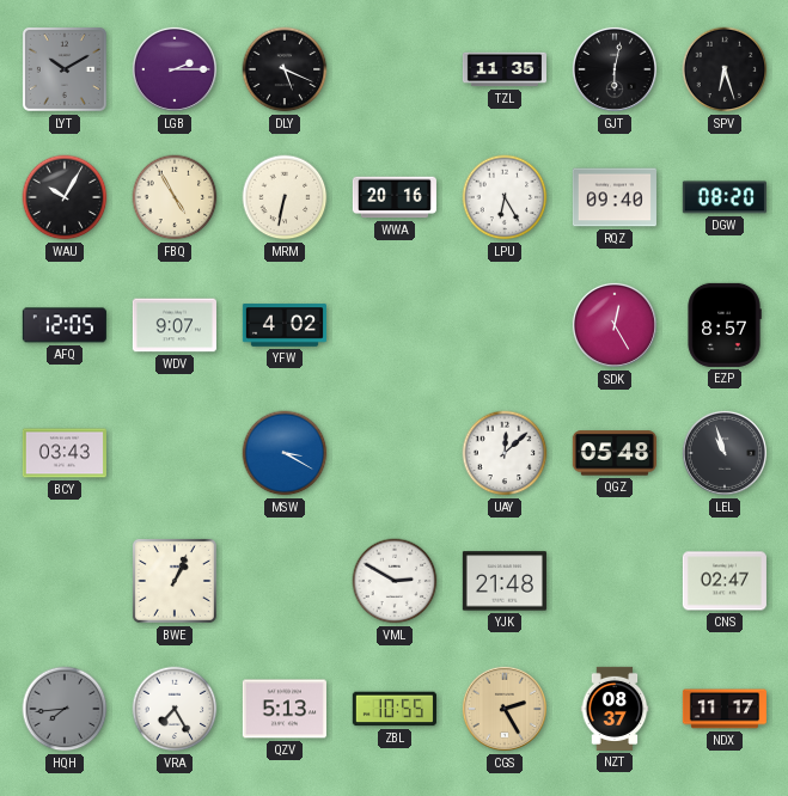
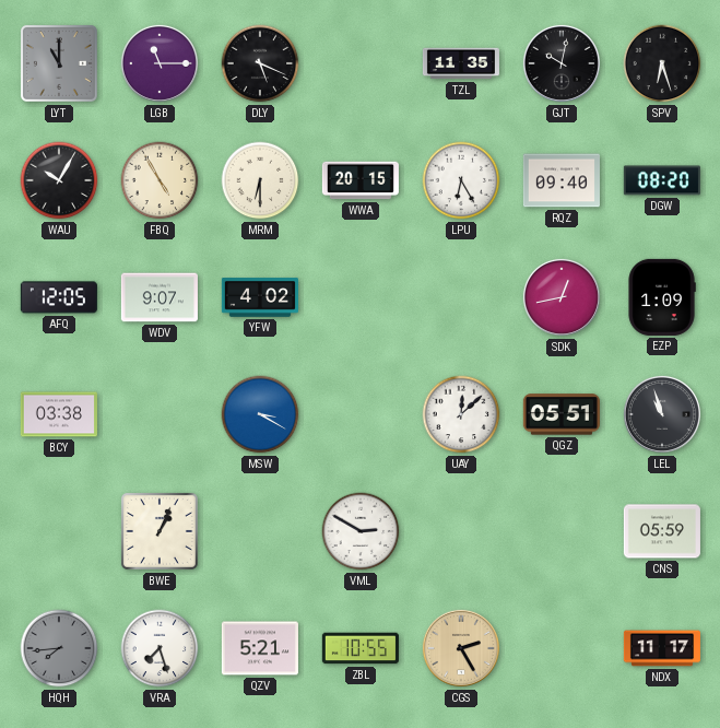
LYT: 10:10 -> 11:00 (59, 63)
LGB: 2:15 -> 11:15 (160, 63)
GJT: 6:02 -> 10:02 (562, 63)
MRM: 6:32 -> 6:30 (260, 180)
WWA: 20:16 -> 20:15 (361, 180)
SDK: 12:25 -> 12:43 (562, 297)
EZP: 8:57 -> 1:09 (662, 297)
BCY: 03:43 -> 03:38 (59, 414)
QGZ: 05:48 -> 05:51 (562, 414)
YJK: 21:48 -> none (505, 581)
CNS: 02:47 -> 05:59 (662, 531)
VRA: 7:25 -> 7:27 (160, 648)
QZV: 5:13 -> 5:21 (260, 648)
NZT: 08:37 -> none (615, 709)
